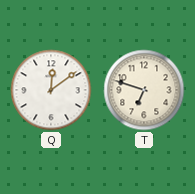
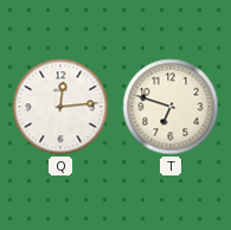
Q: 12:09 -> 12:14 (60, 107)
